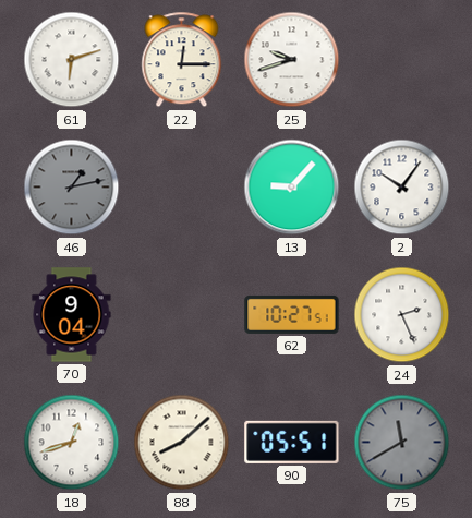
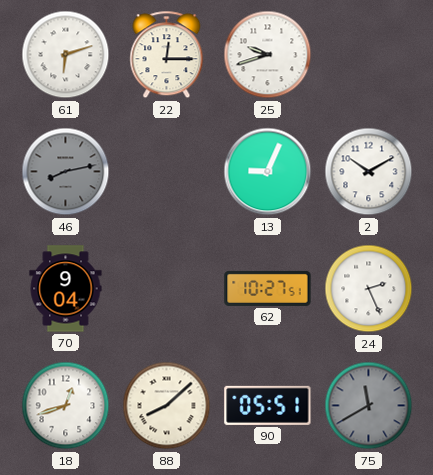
46: 1:13 -> 8:13 (66, 172)
13: 9:07 -> 9:04 (268, 172)
2: 10:06 -> 10:10 (369, 172)
